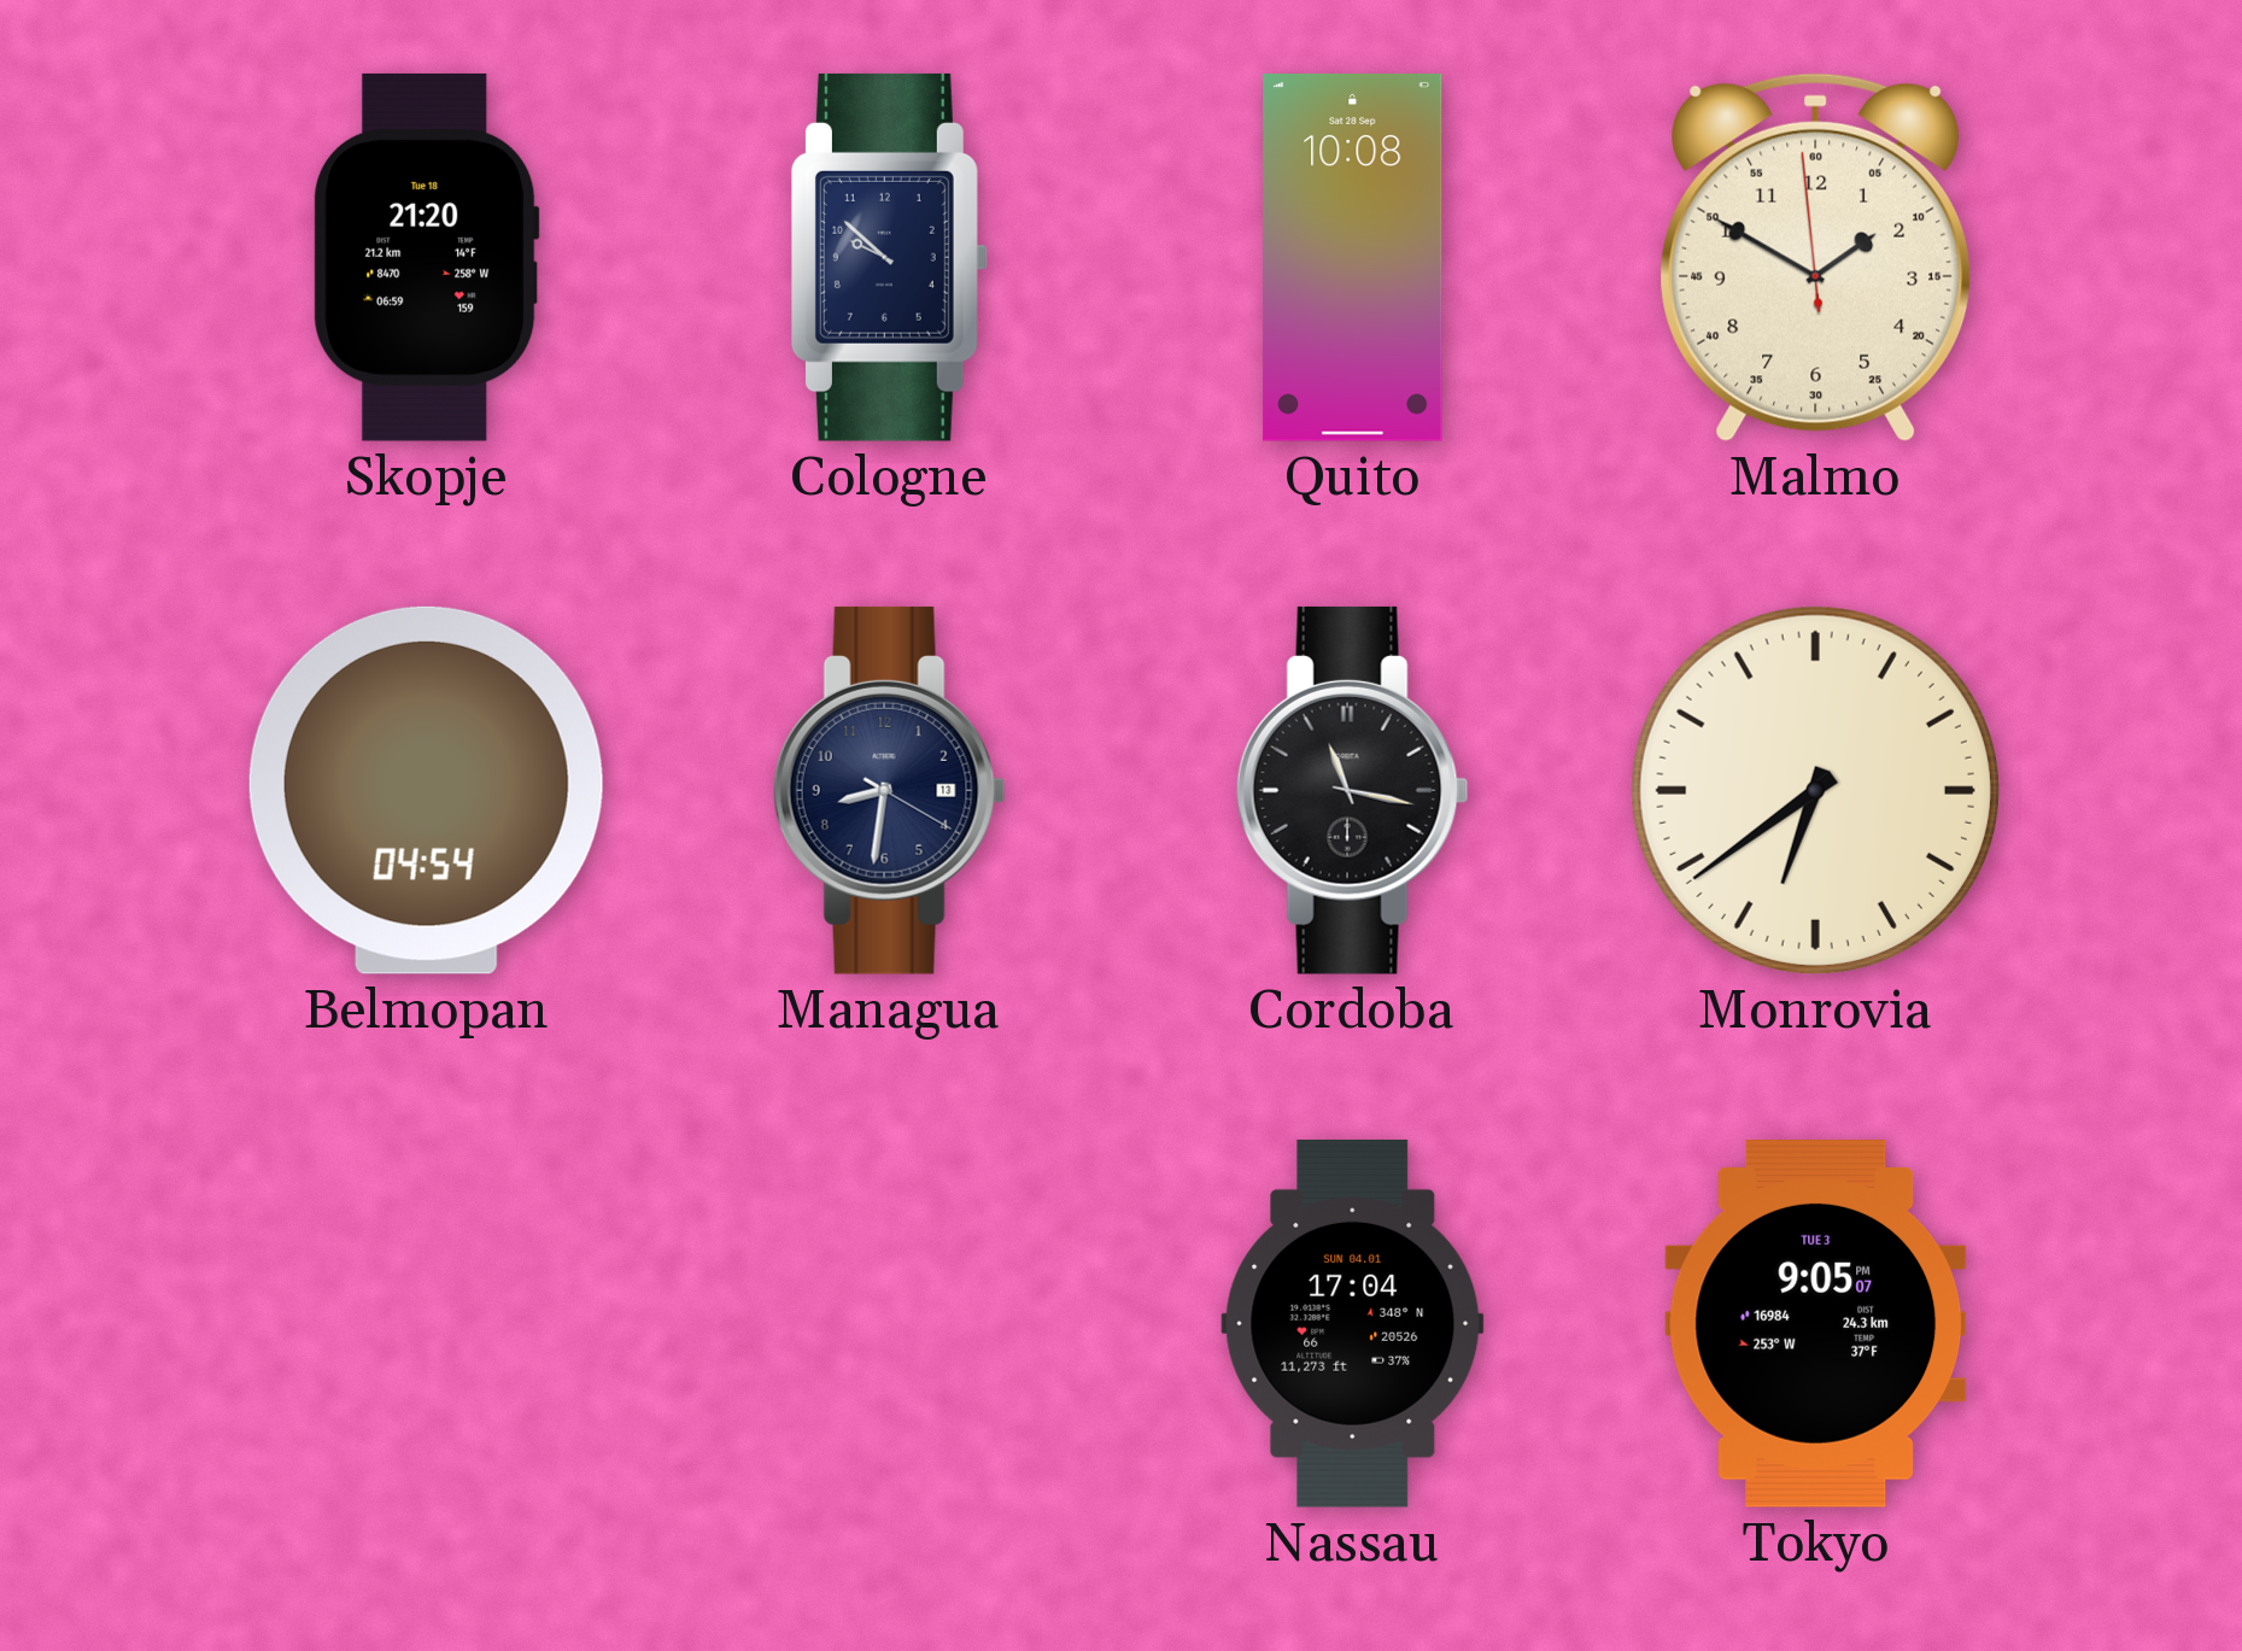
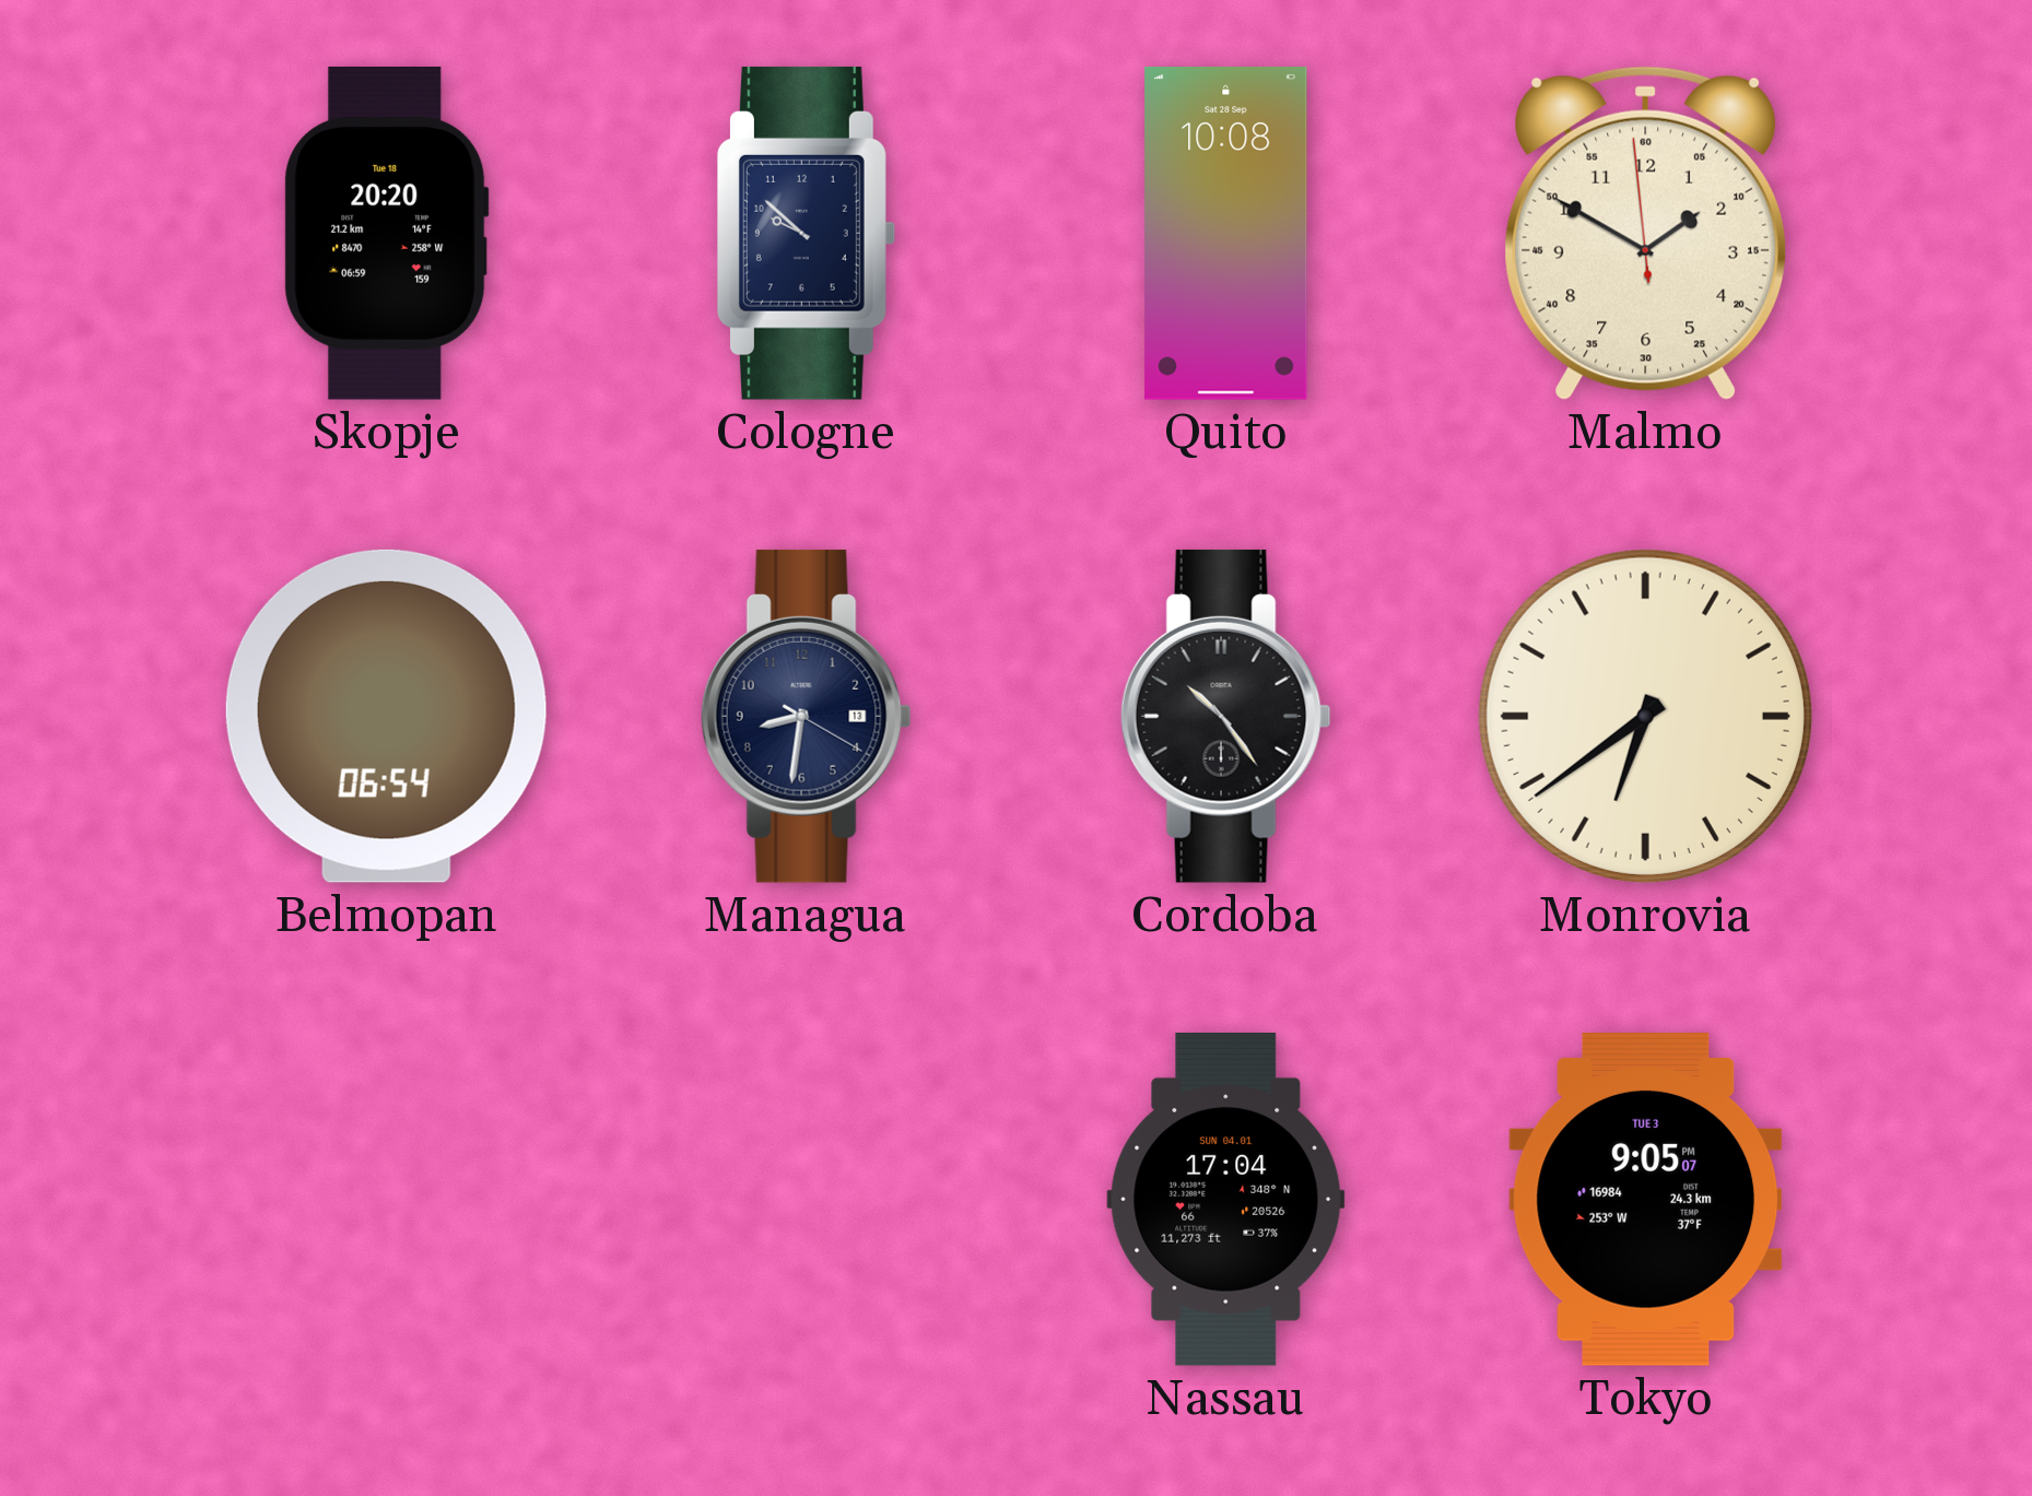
Skopje: 21:20 -> 20:20 (386, 233)
Belmopan: 04:54 -> 06:54 (386, 716)
Cordoba: 11:17 -> 10:24 (1225, 716)
